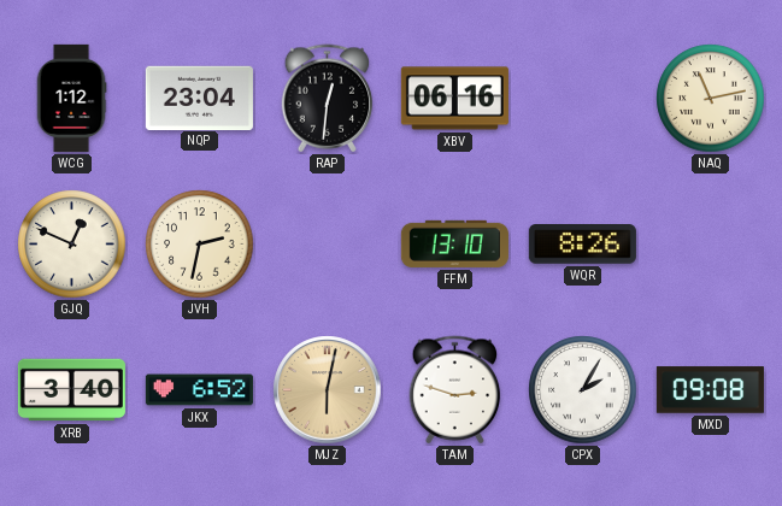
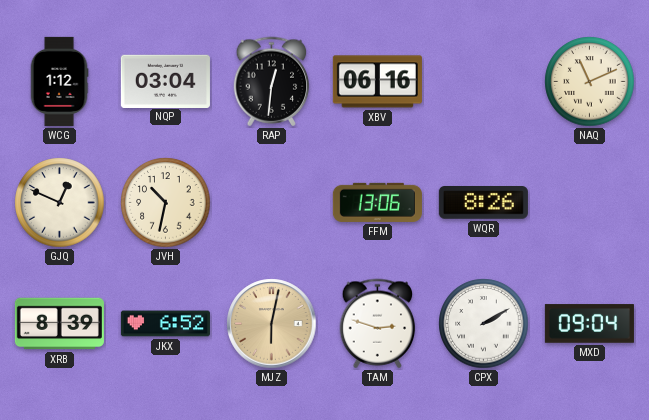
NQP: 23:04 -> 03:04 (165, 81)
NAQ: 11:13 -> 11:11 (590, 82)
JVH: 2:32 -> 10:32 (166, 203)
FFM: 13:10 -> 13:06 (377, 202)
XRB: 3:40 -> 8:39 (59, 324)
CPX: 2:05 -> 2:10 (484, 324)
MXD: 09:08 -> 09:04 (589, 324)
